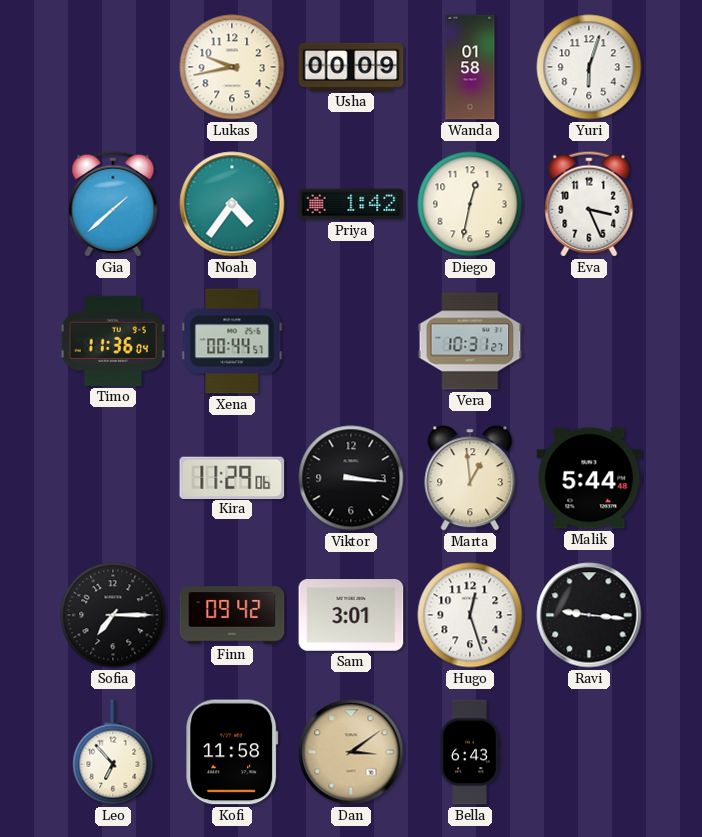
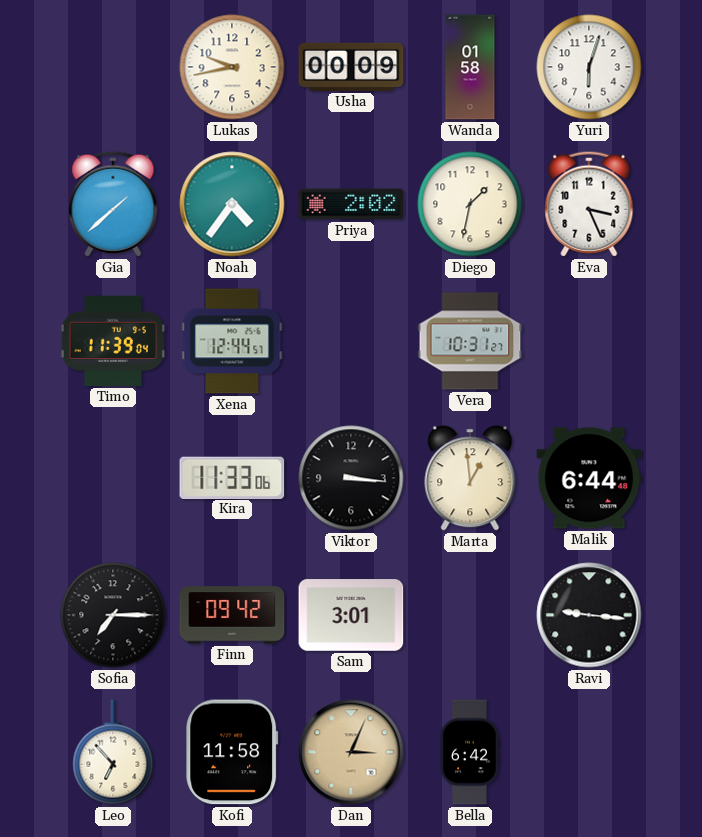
Priya: 1:42 -> 2:02 (351, 204)
Diego: 12:32 -> 1:32 (470, 204)
Timo: 11:36 -> 11:39 (113, 341)
Xena: 00:44 -> 12:44 (232, 341)
Kira: 11:29 -> 11:33 (232, 477)
Malik: 5:44 -> 6:44 (589, 478)
Hugo: 12:27 -> none (470, 615)
Dan: 3:09 -> 3:04 (351, 752)
Bella: 6:43 -> 6:42 (470, 752)
